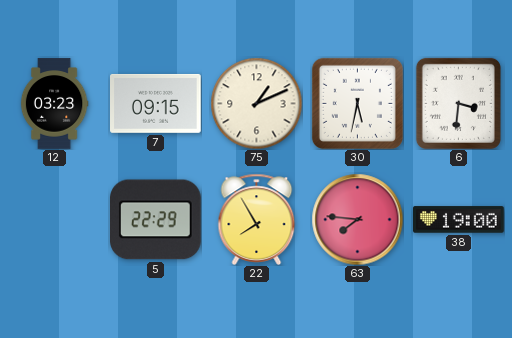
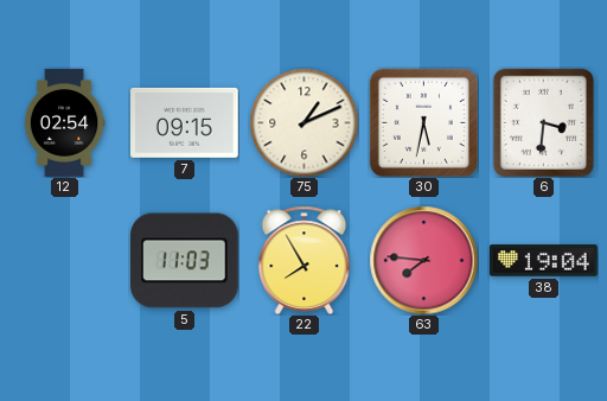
12: 03:23 -> 02:54 (64, 123)
5: 22:29 -> 11:03 (185, 261)
38: 19:00 -> 19:04 (544, 261)
